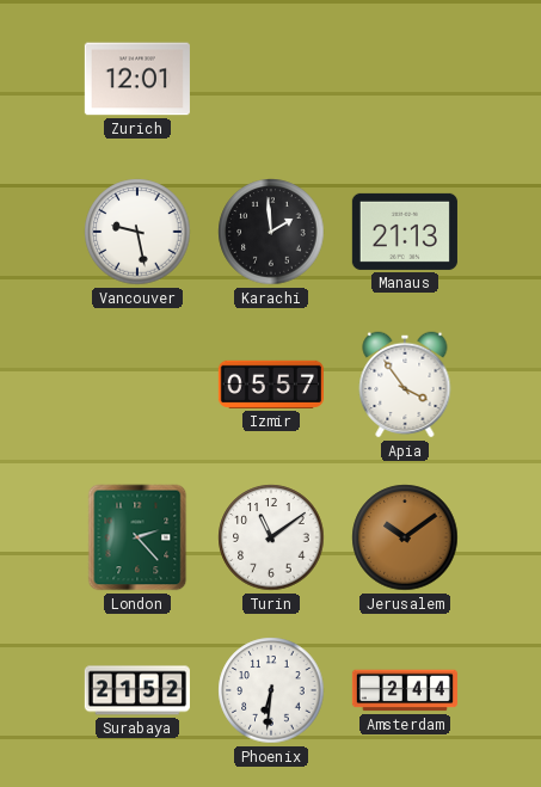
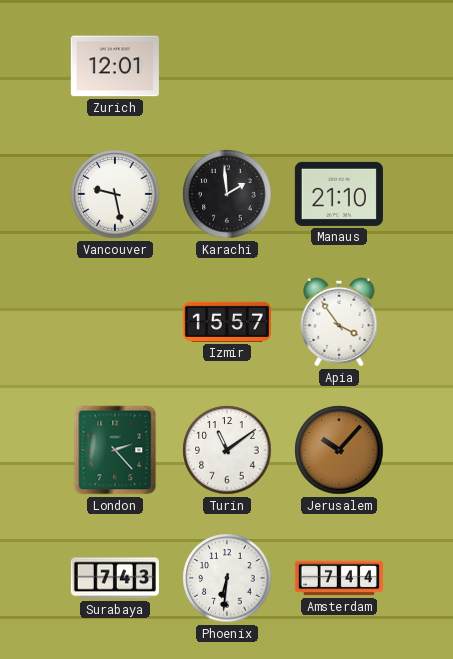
Manaus: 21:13 -> 21:10 (339, 194)
Izmir: 05:57 -> 15:57 (227, 322)
Jerusalem: 10:09 -> 10:07 (339, 450)
Surabaya: 21:52 -> 7:43 (115, 578)
Amsterdam: 2:44 -> 7:44 (339, 578)
